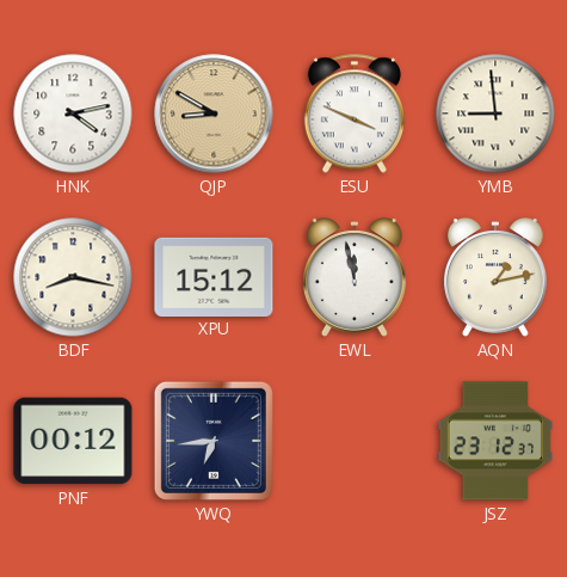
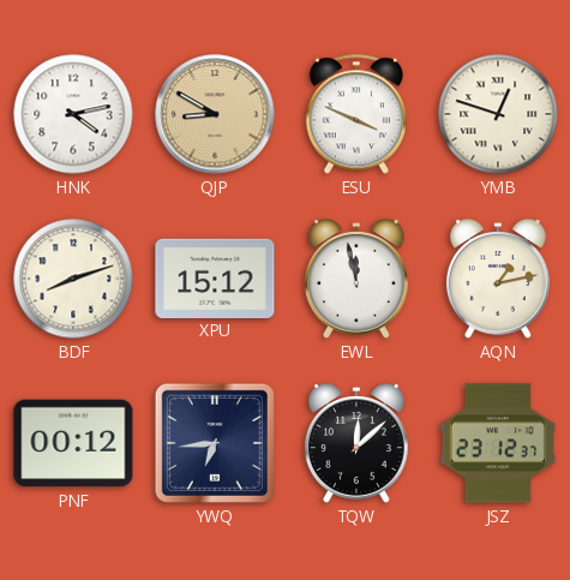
YMB: 8:59 -> 12:48 (498, 114)
BDF: 8:17 -> 8:12 (73, 279)
TQW: none -> 12:08 (356, 443)
